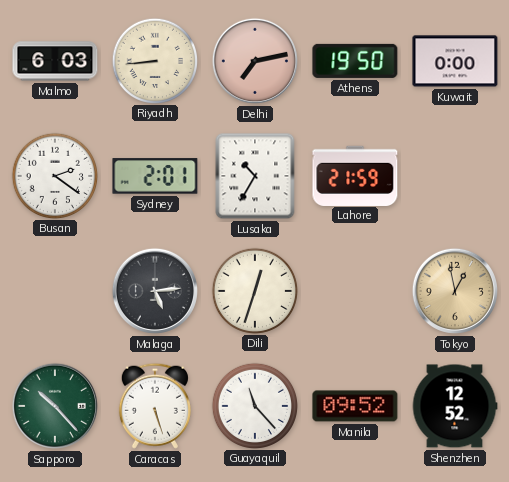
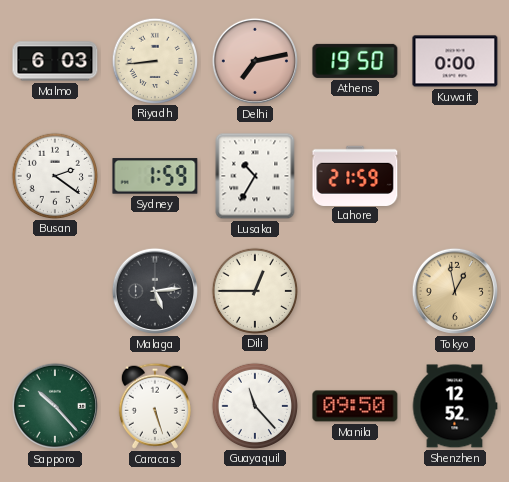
Sydney: 2:01 -> 1:59 (155, 176)
Dili: 12:33 -> 12:45 (254, 290)
Manila: 09:52 -> 09:50 (355, 406)
